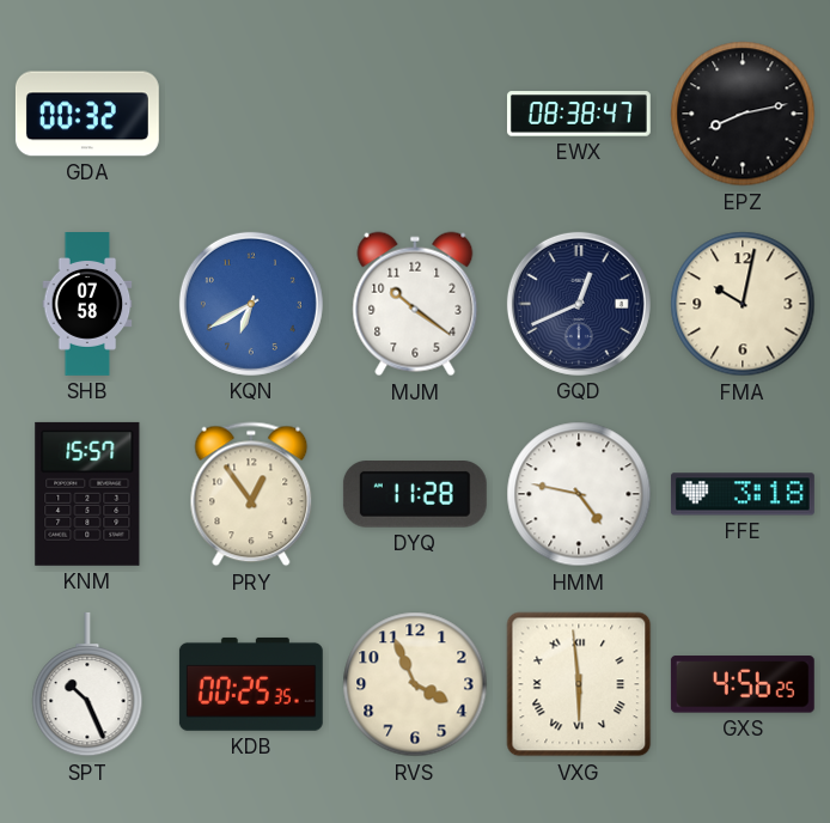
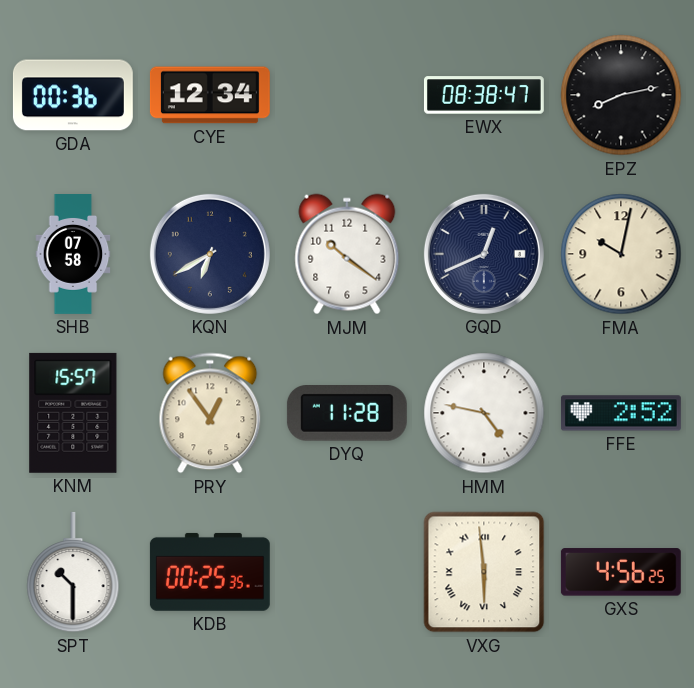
GDA: 00:32 -> 00:36 (73, 95)
CYE: none -> 12:34 (210, 95)
KQN dial: blue -> navy (210, 254)
FFE: 3:18 -> 2:52 (621, 413)
SPT: 10:26 -> 10:30 (73, 572)
RVS: 3:56 -> none (415, 684)
